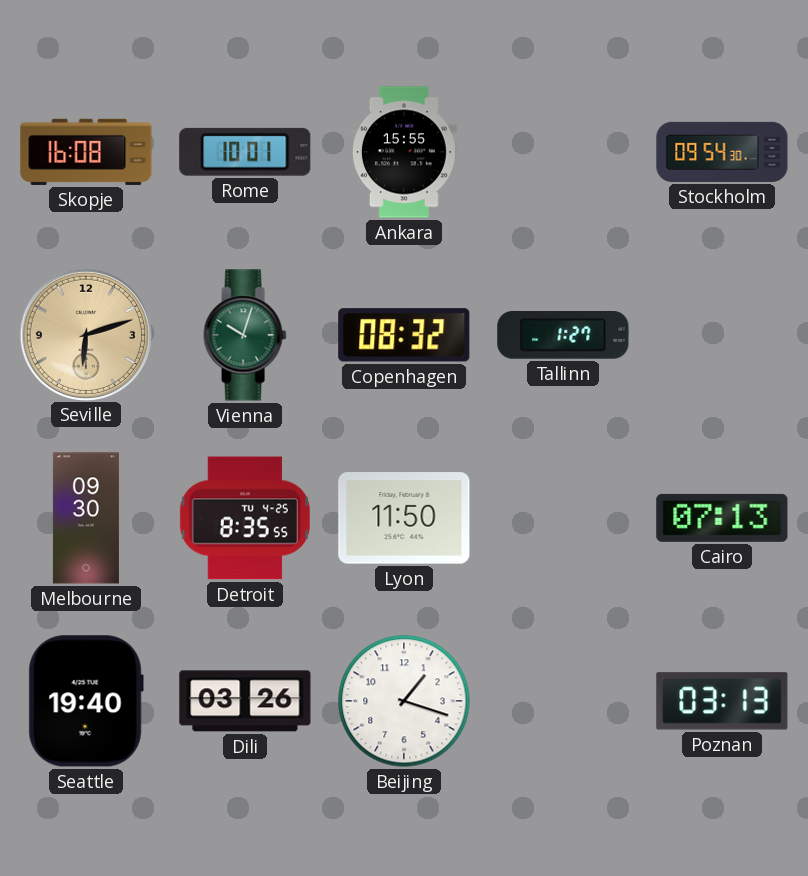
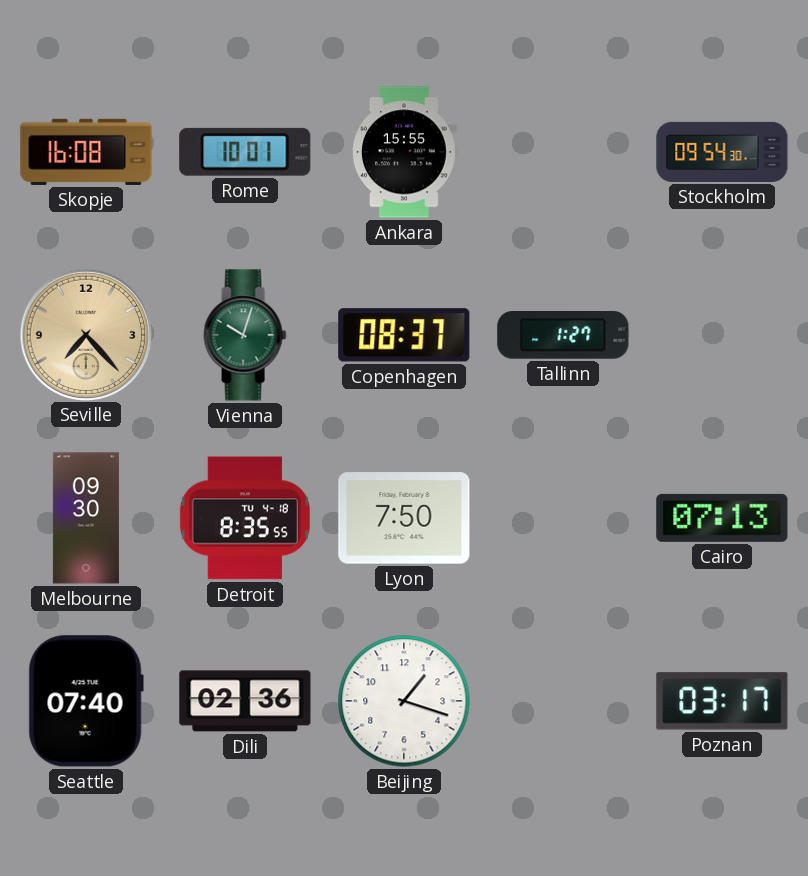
Seville: 6:12 -> 7:23 (85, 334)
Copenhagen: 08:32 -> 08:37 (404, 335)
Detroit date: TU 4-25 -> TU 4-18 (245, 518)
Lyon: 11:50 -> 7:50 (404, 518)
Seattle: 19:40 -> 07:40 (86, 701)
Dili: 03:26 -> 02:36 (245, 701)
Poznan: 03:13 -> 03:17 (722, 701)
